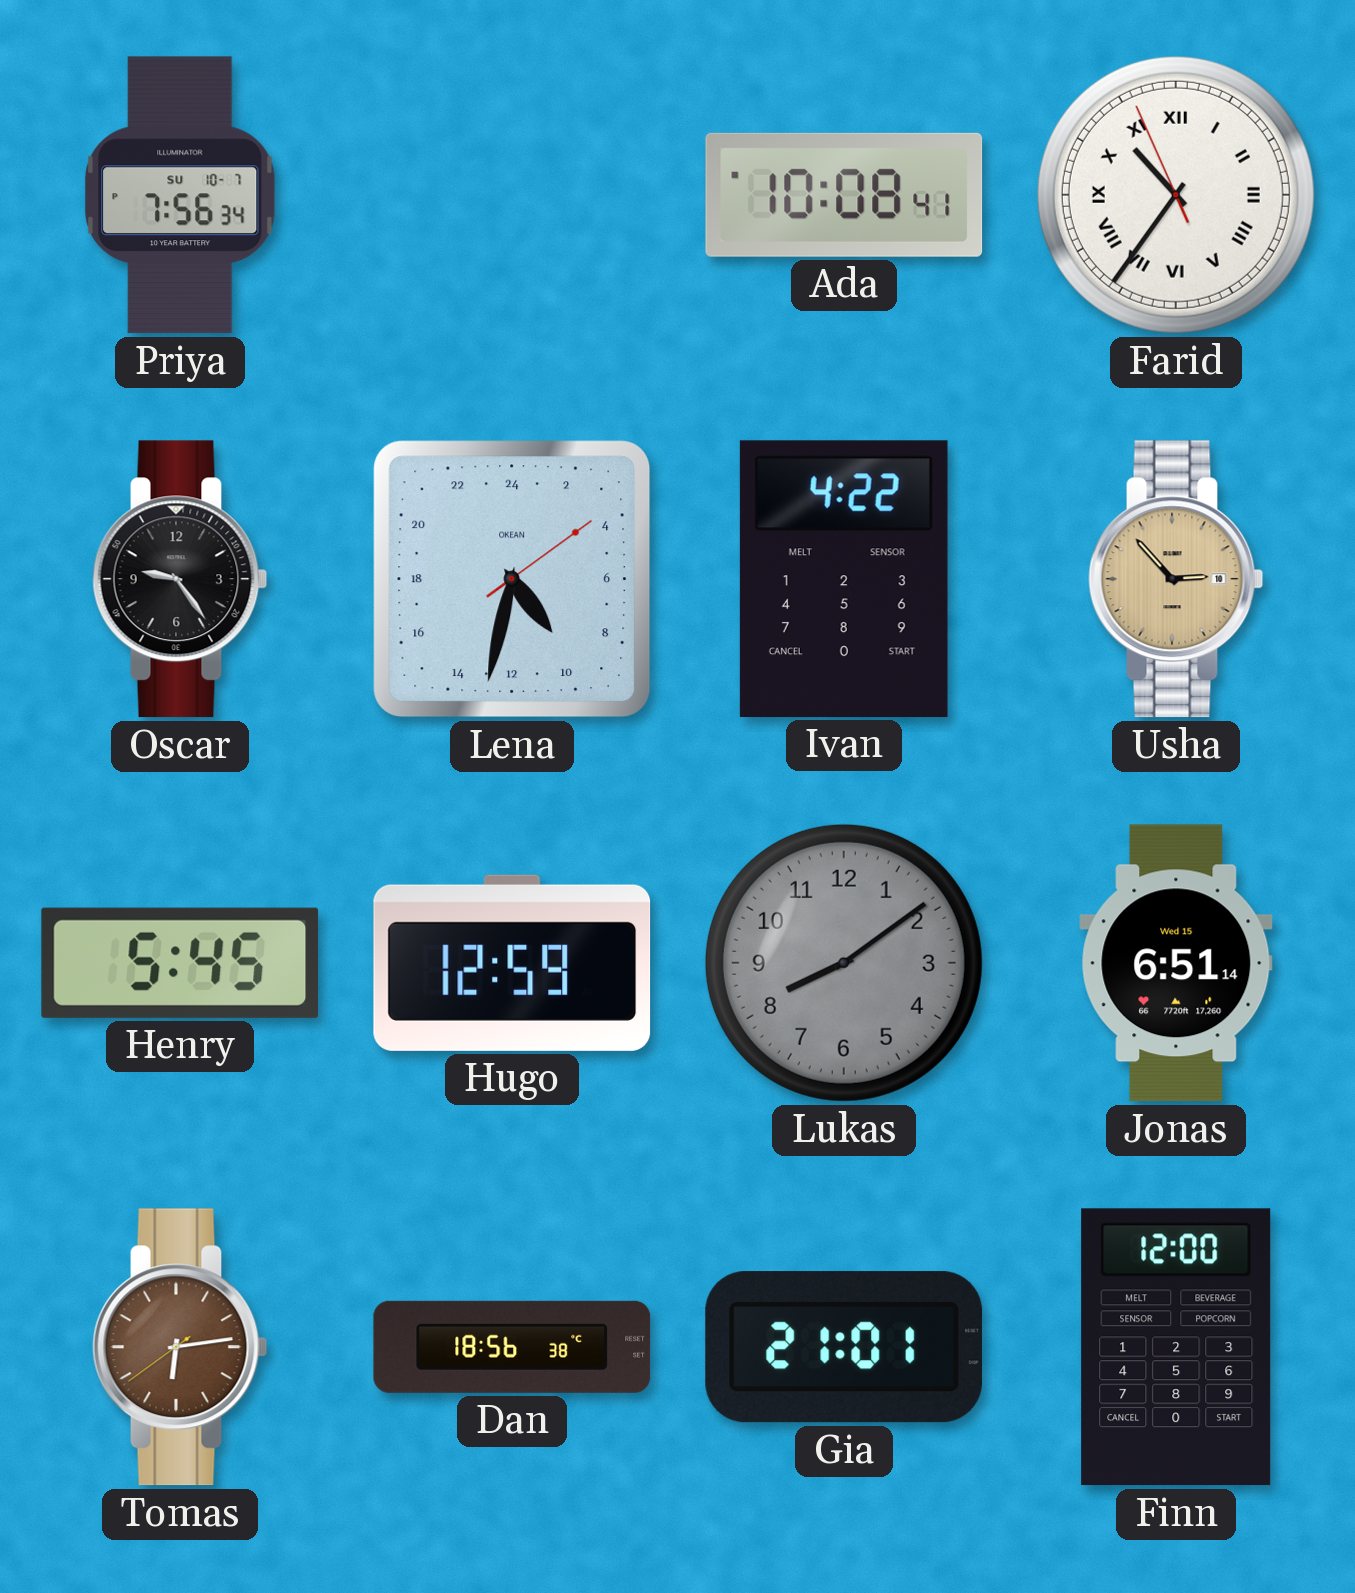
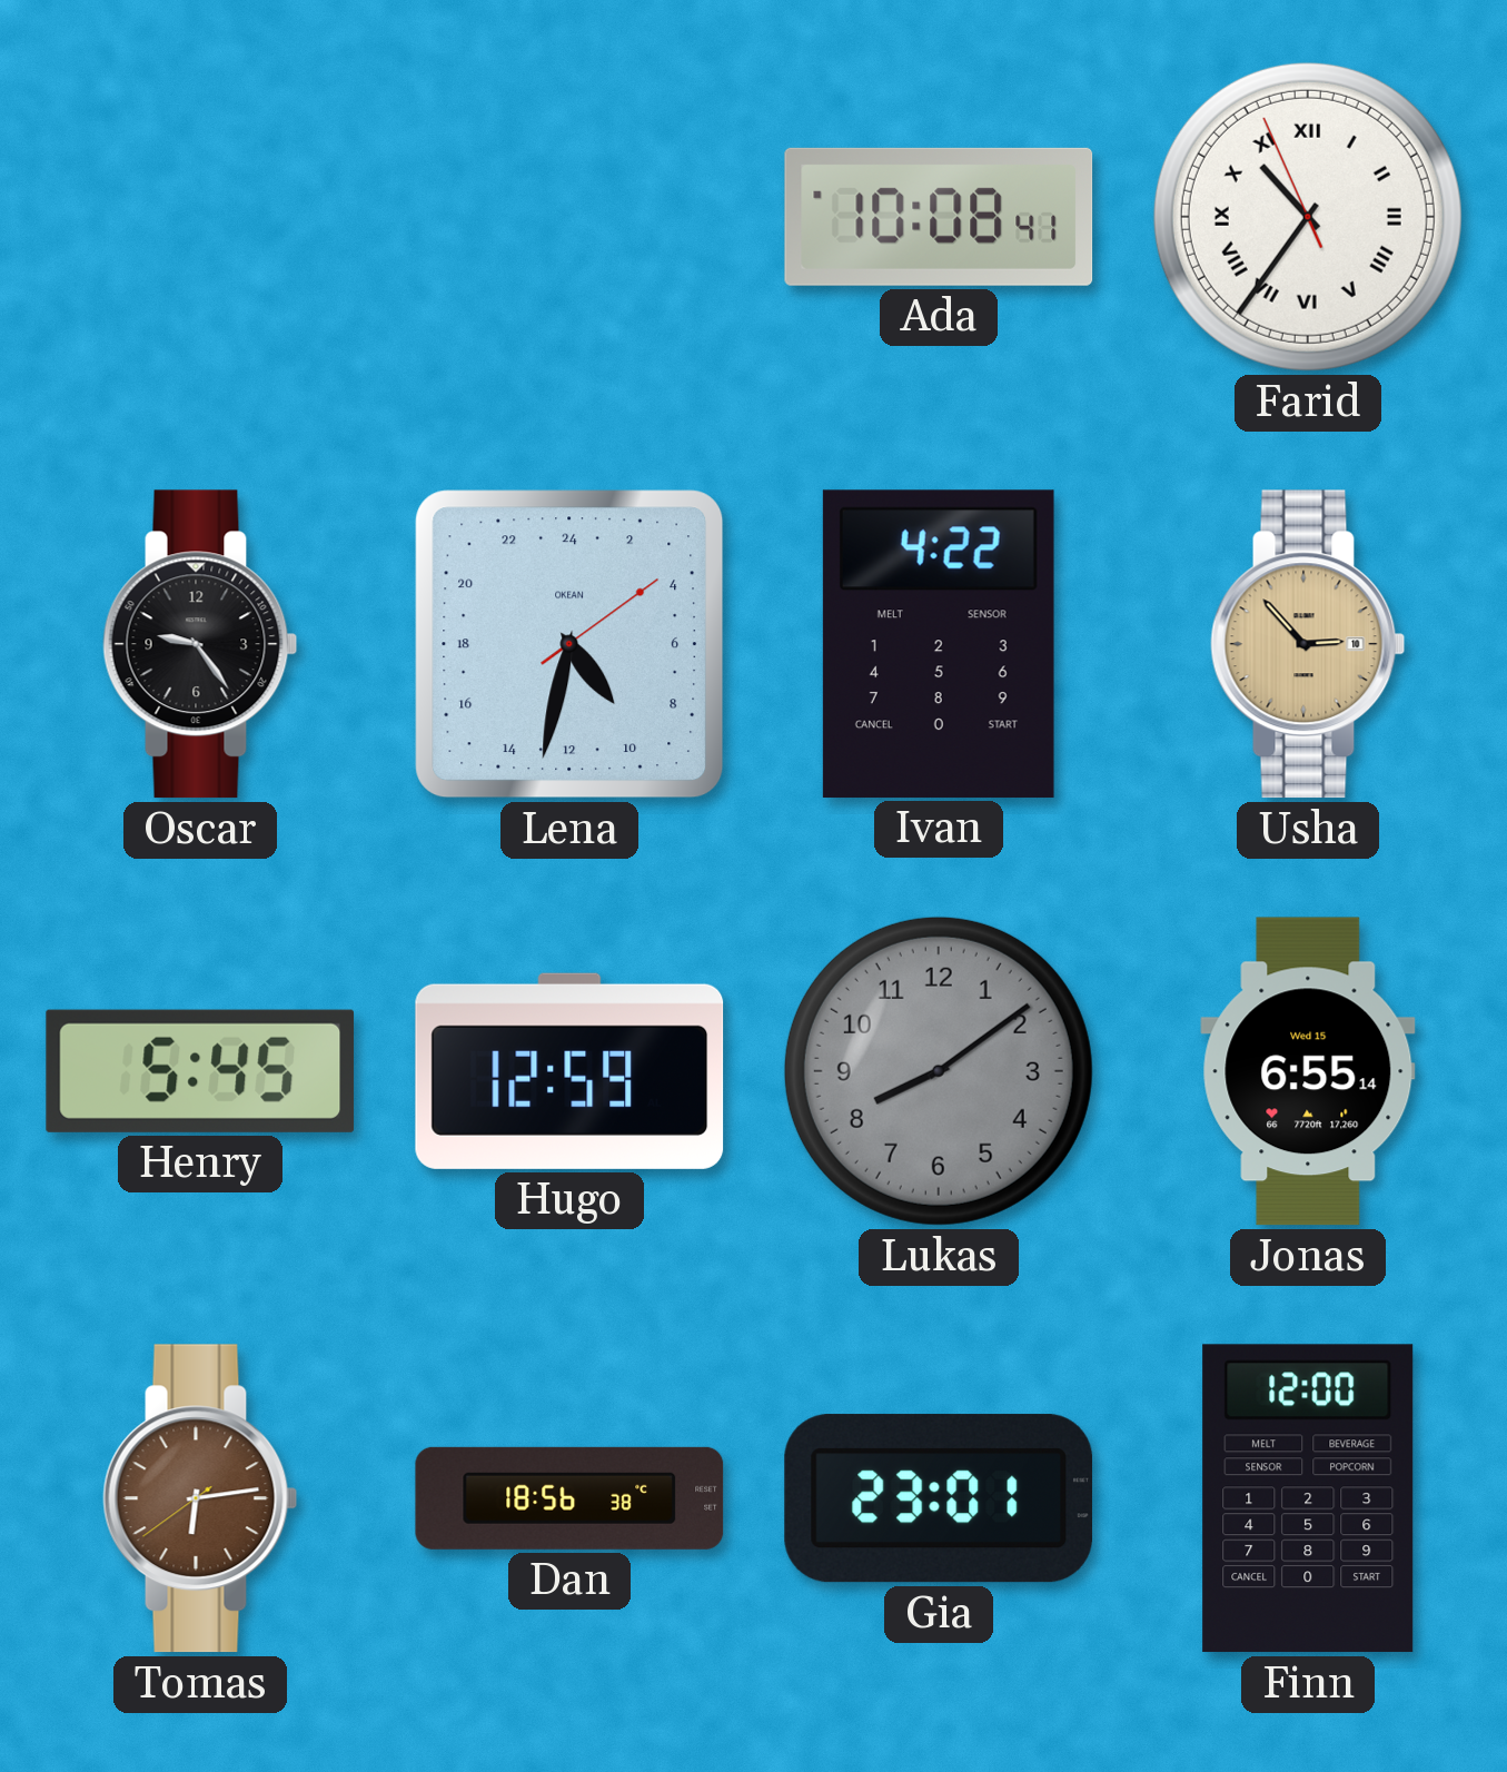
Priya: 7:56 -> none (180, 195)
Jonas: 6:51 -> 6:55 (1308, 1071)
Gia: 21:01 -> 23:01 (939, 1498)
